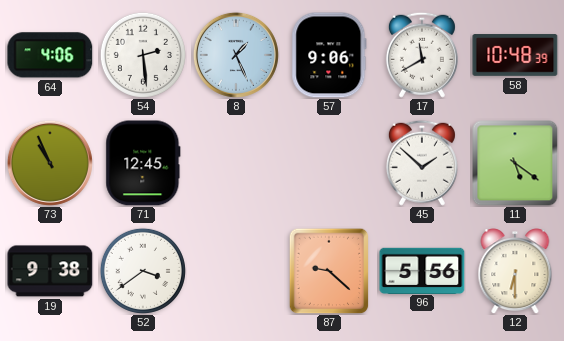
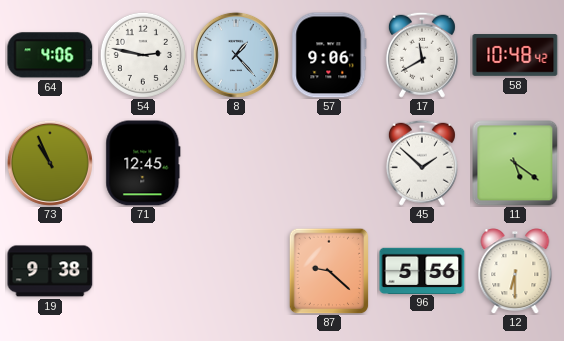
54: 2:29 -> 2:47 (143, 55)
8: 1:26 -> 1:23 (236, 55)
58: 10:48:39 -> 10:48:42 (515, 55)
52: 3:39 -> none (143, 271)
